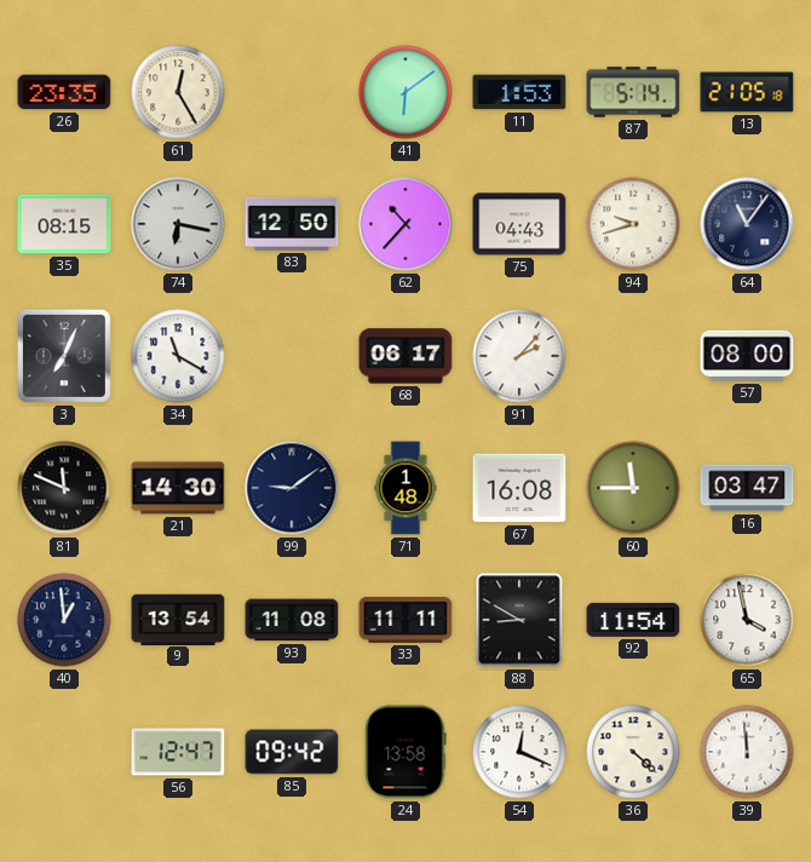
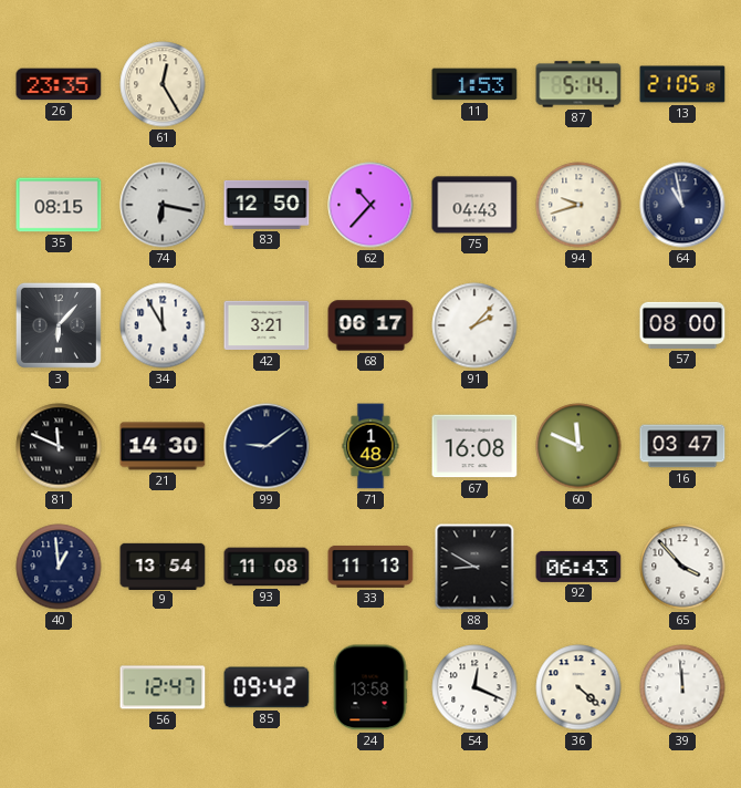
41: 6:09 -> none (405, 92)
64: 11:06 -> 10:58 (682, 205)
3: 7:04 -> 6:07 (59, 325)
34: 11:20 -> 11:55 (163, 325)
42: none -> 3:21 (267, 325)
60: 11:45 -> 11:49 (578, 446)
33: 11:11 -> 11:13 (370, 567)
92: 11:54 -> 06:43 (578, 567)
65: 3:58 -> 3:53 (682, 567)
